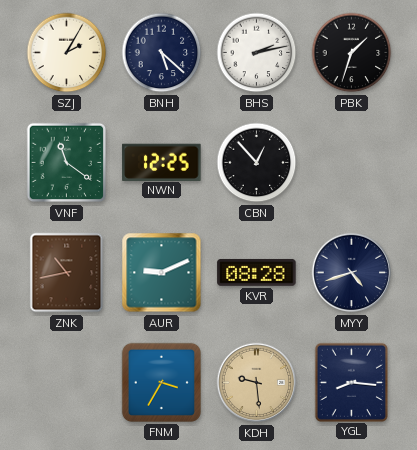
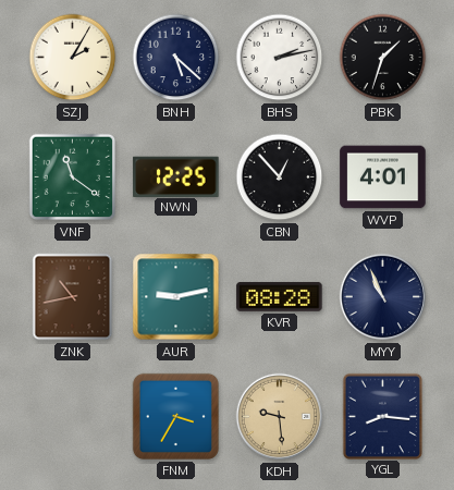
WVP: none -> 4:01 (383, 177)
AUR: 9:11 -> 9:13 (176, 297)
MYY: 4:42 -> 10:56 (383, 297)
